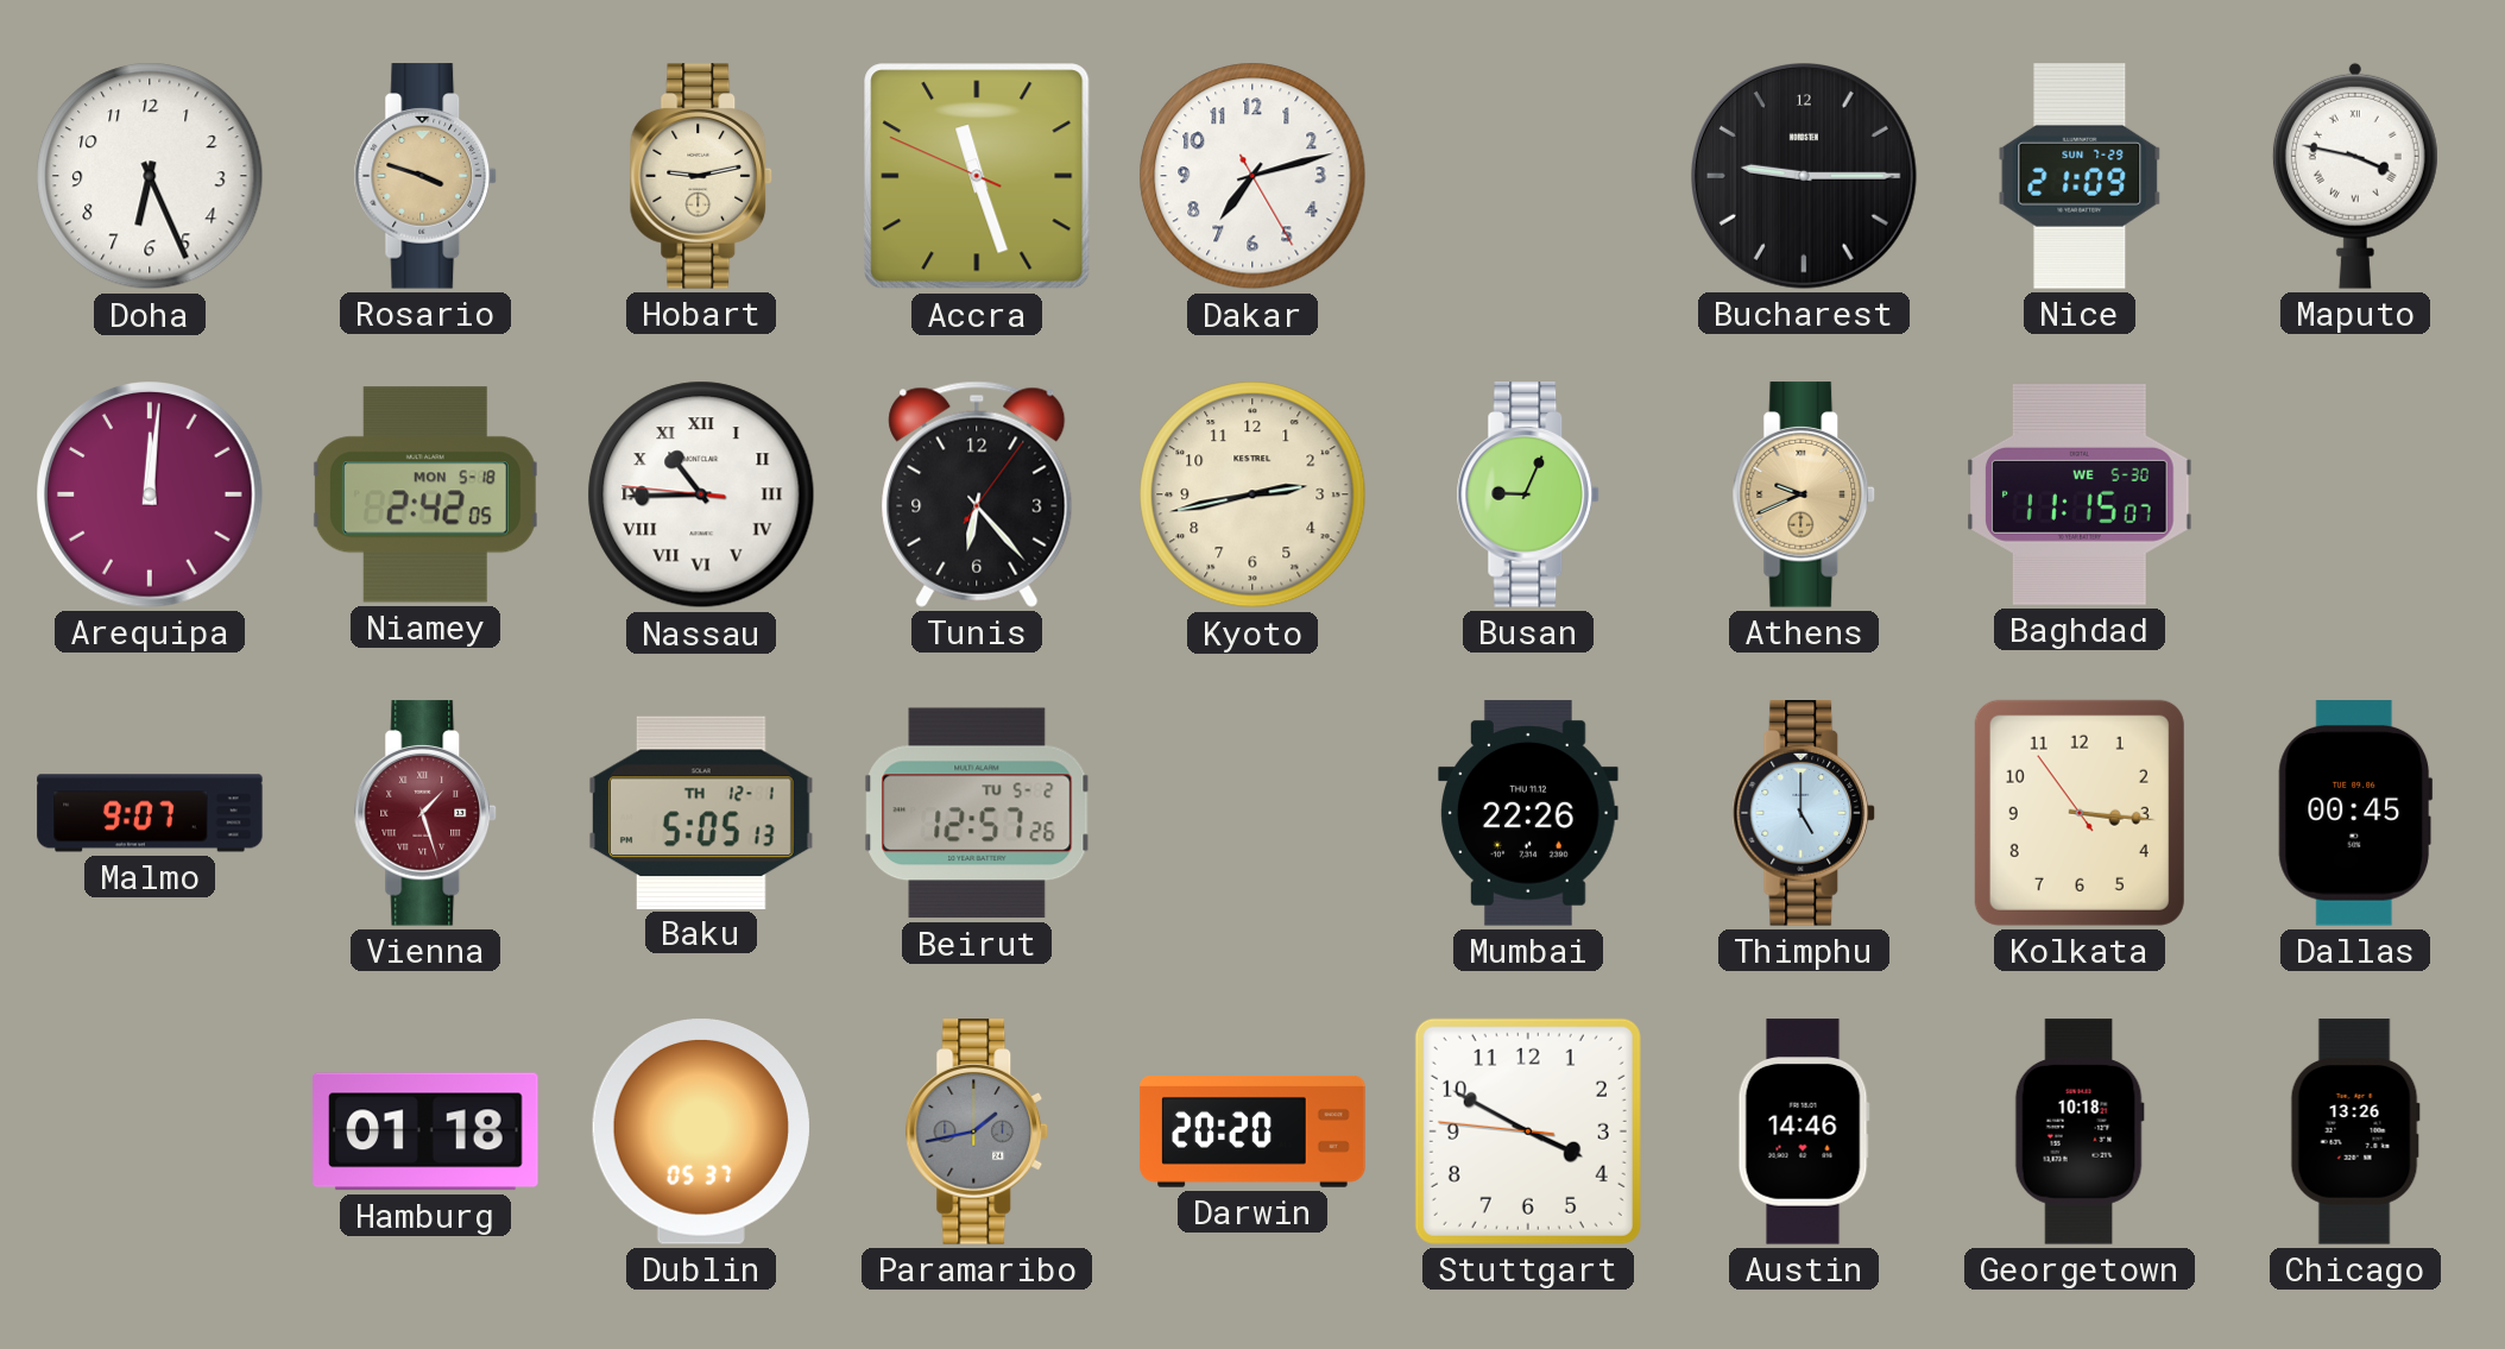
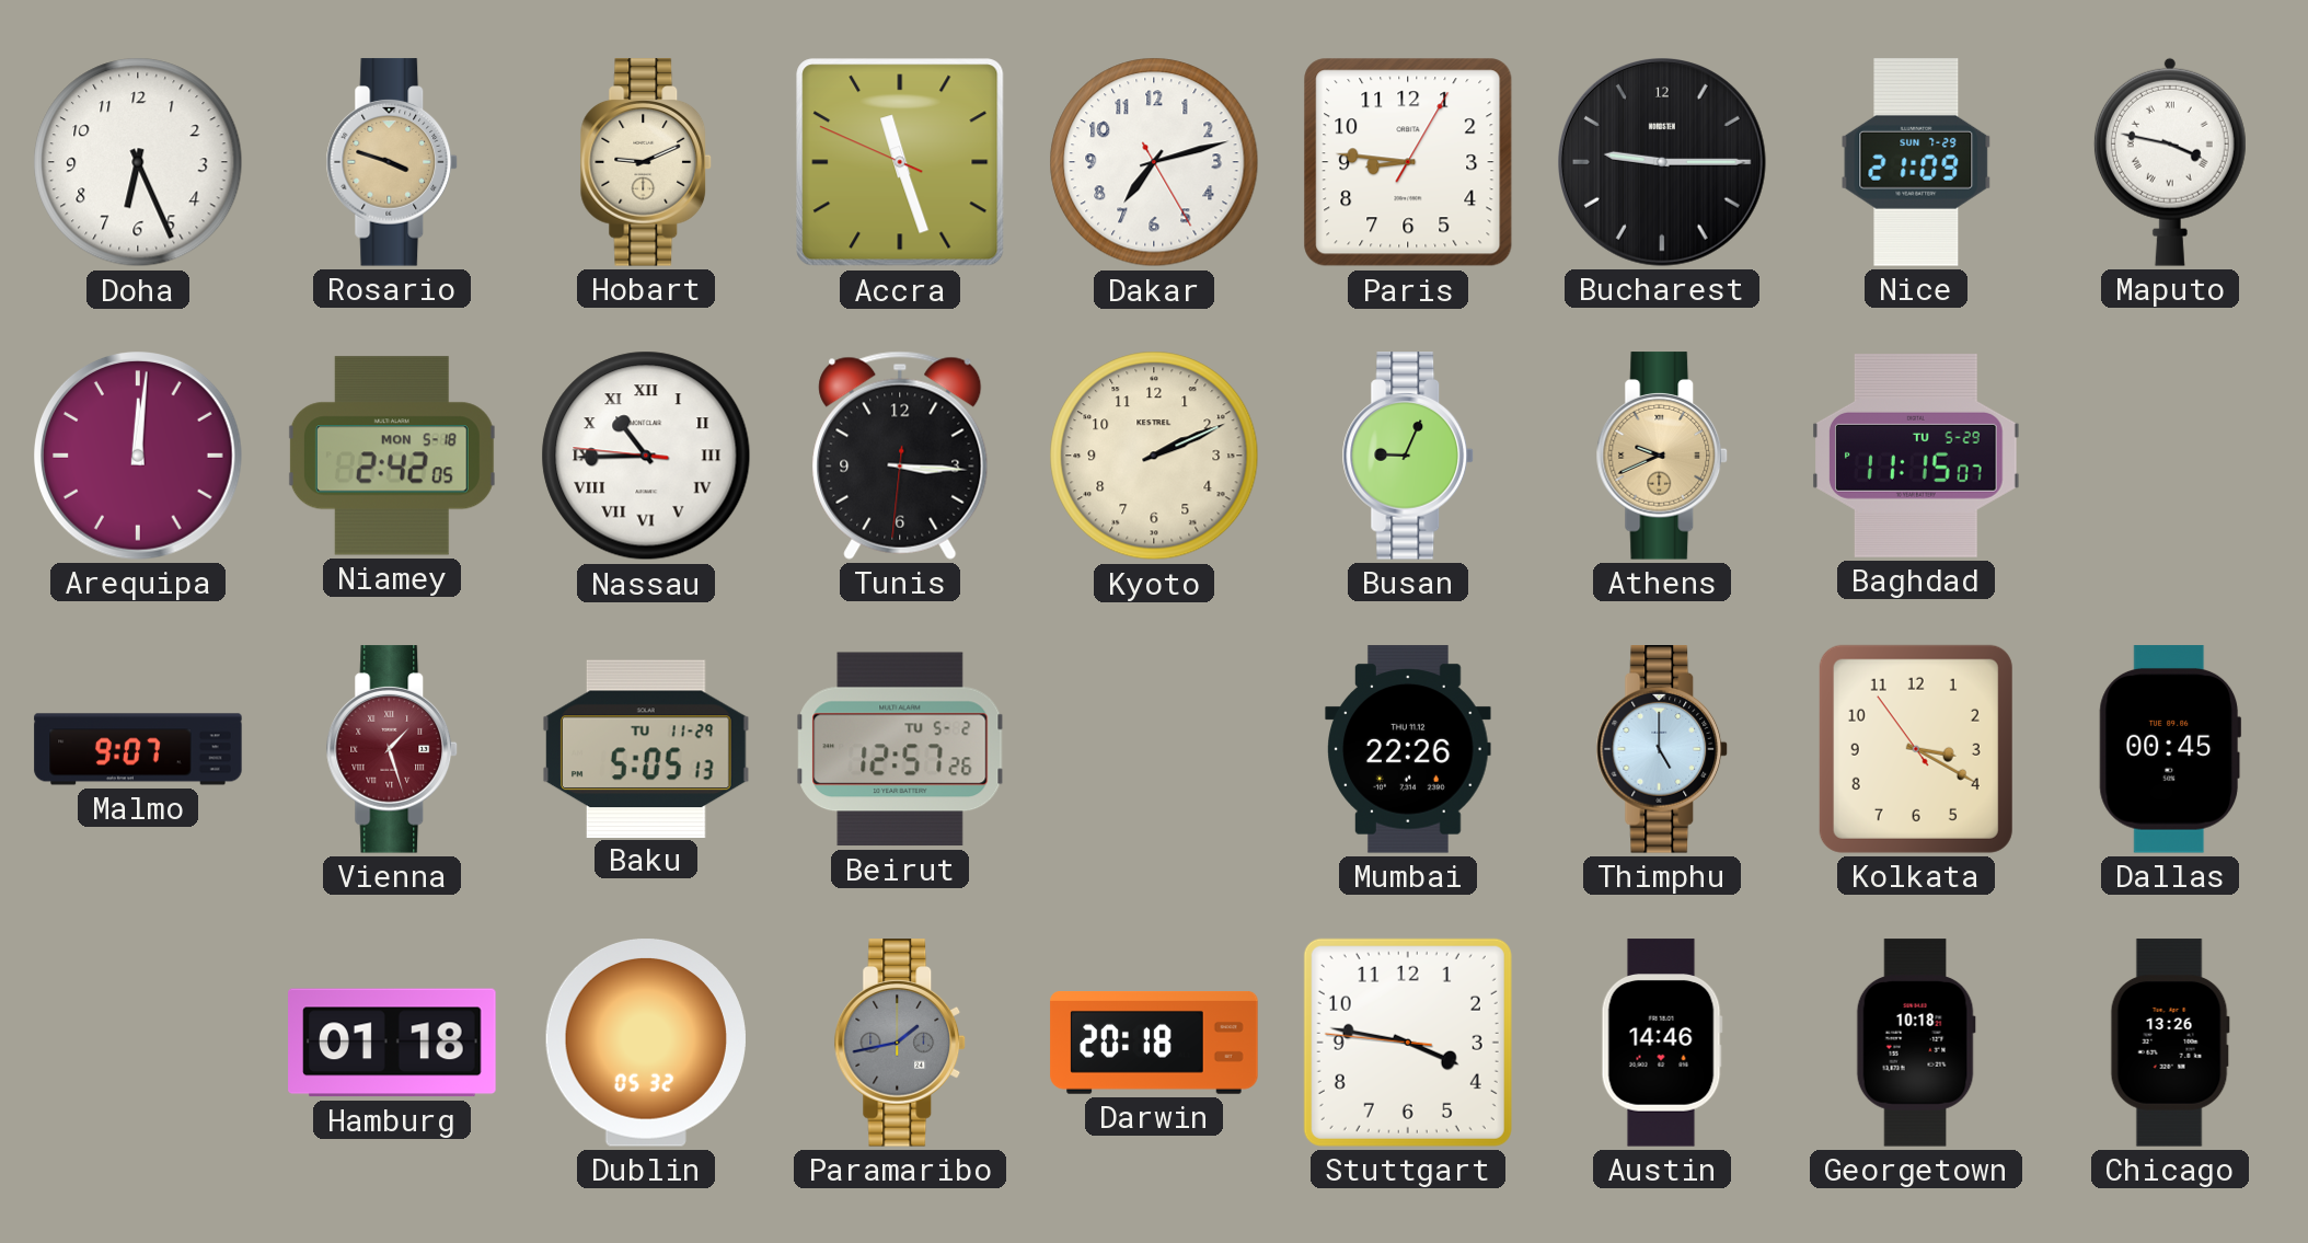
Hobart: 9:13 -> 9:11 (646, 162)
Paris: none -> 8:46 (1408, 162)
Tunis: 6:23 -> 3:15 (900, 456)
Kyoto: 2:43 -> 2:11 (1154, 456)
Baghdad date: WE 5-30 -> TU 5-29 (1916, 456)
Baku date: TH 12-1 -> TU 11-29 (647, 748)
Kolkata: 3:15 -> 3:19 (1916, 749)
Dublin: 05:37 -> 05:32 (646, 1043)
Darwin: 20:20 -> 20:18 (1154, 1044)
Stuttgart: 3:49 -> 3:46 (1408, 1043)
